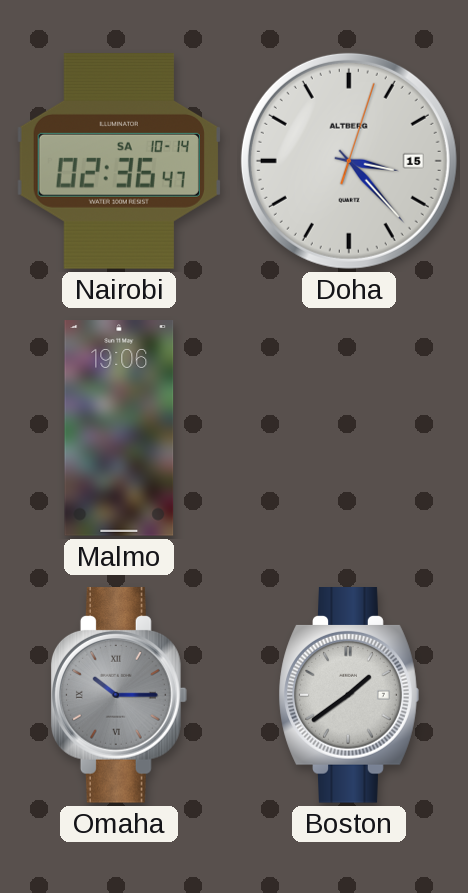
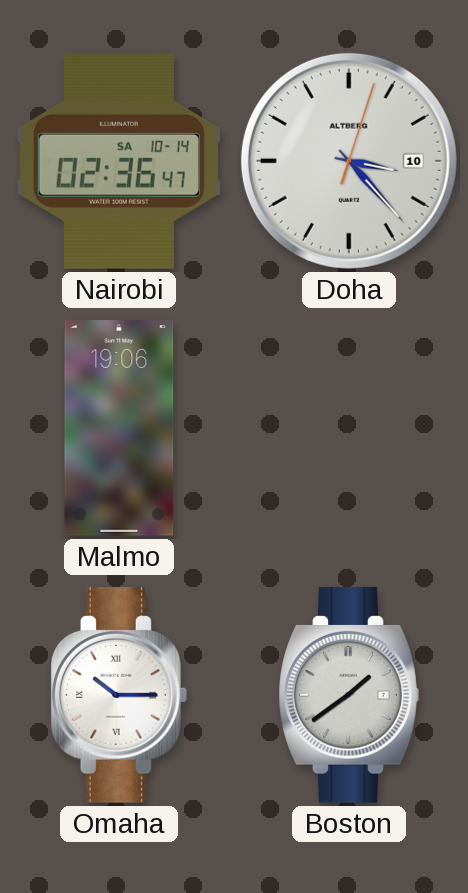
Doha date: 15 -> 10 (349, 161)
Omaha dial: grey -> white (119, 696)
